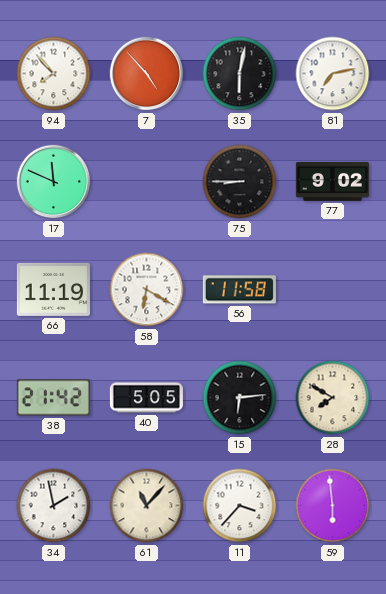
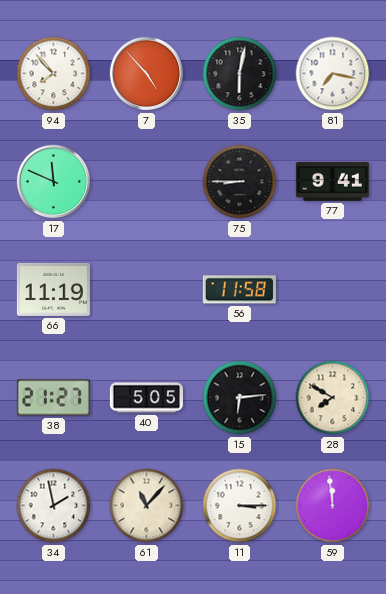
81: 7:13 -> 7:17 (333, 74)
77: 9:02 -> 9:41 (332, 181)
58: 6:20 -> none (147, 290)
38: 21:42 -> 21:27 (53, 398)
11: 3:37 -> 3:15 (240, 506)
59: 5:59 -> 11:59 (333, 506)
